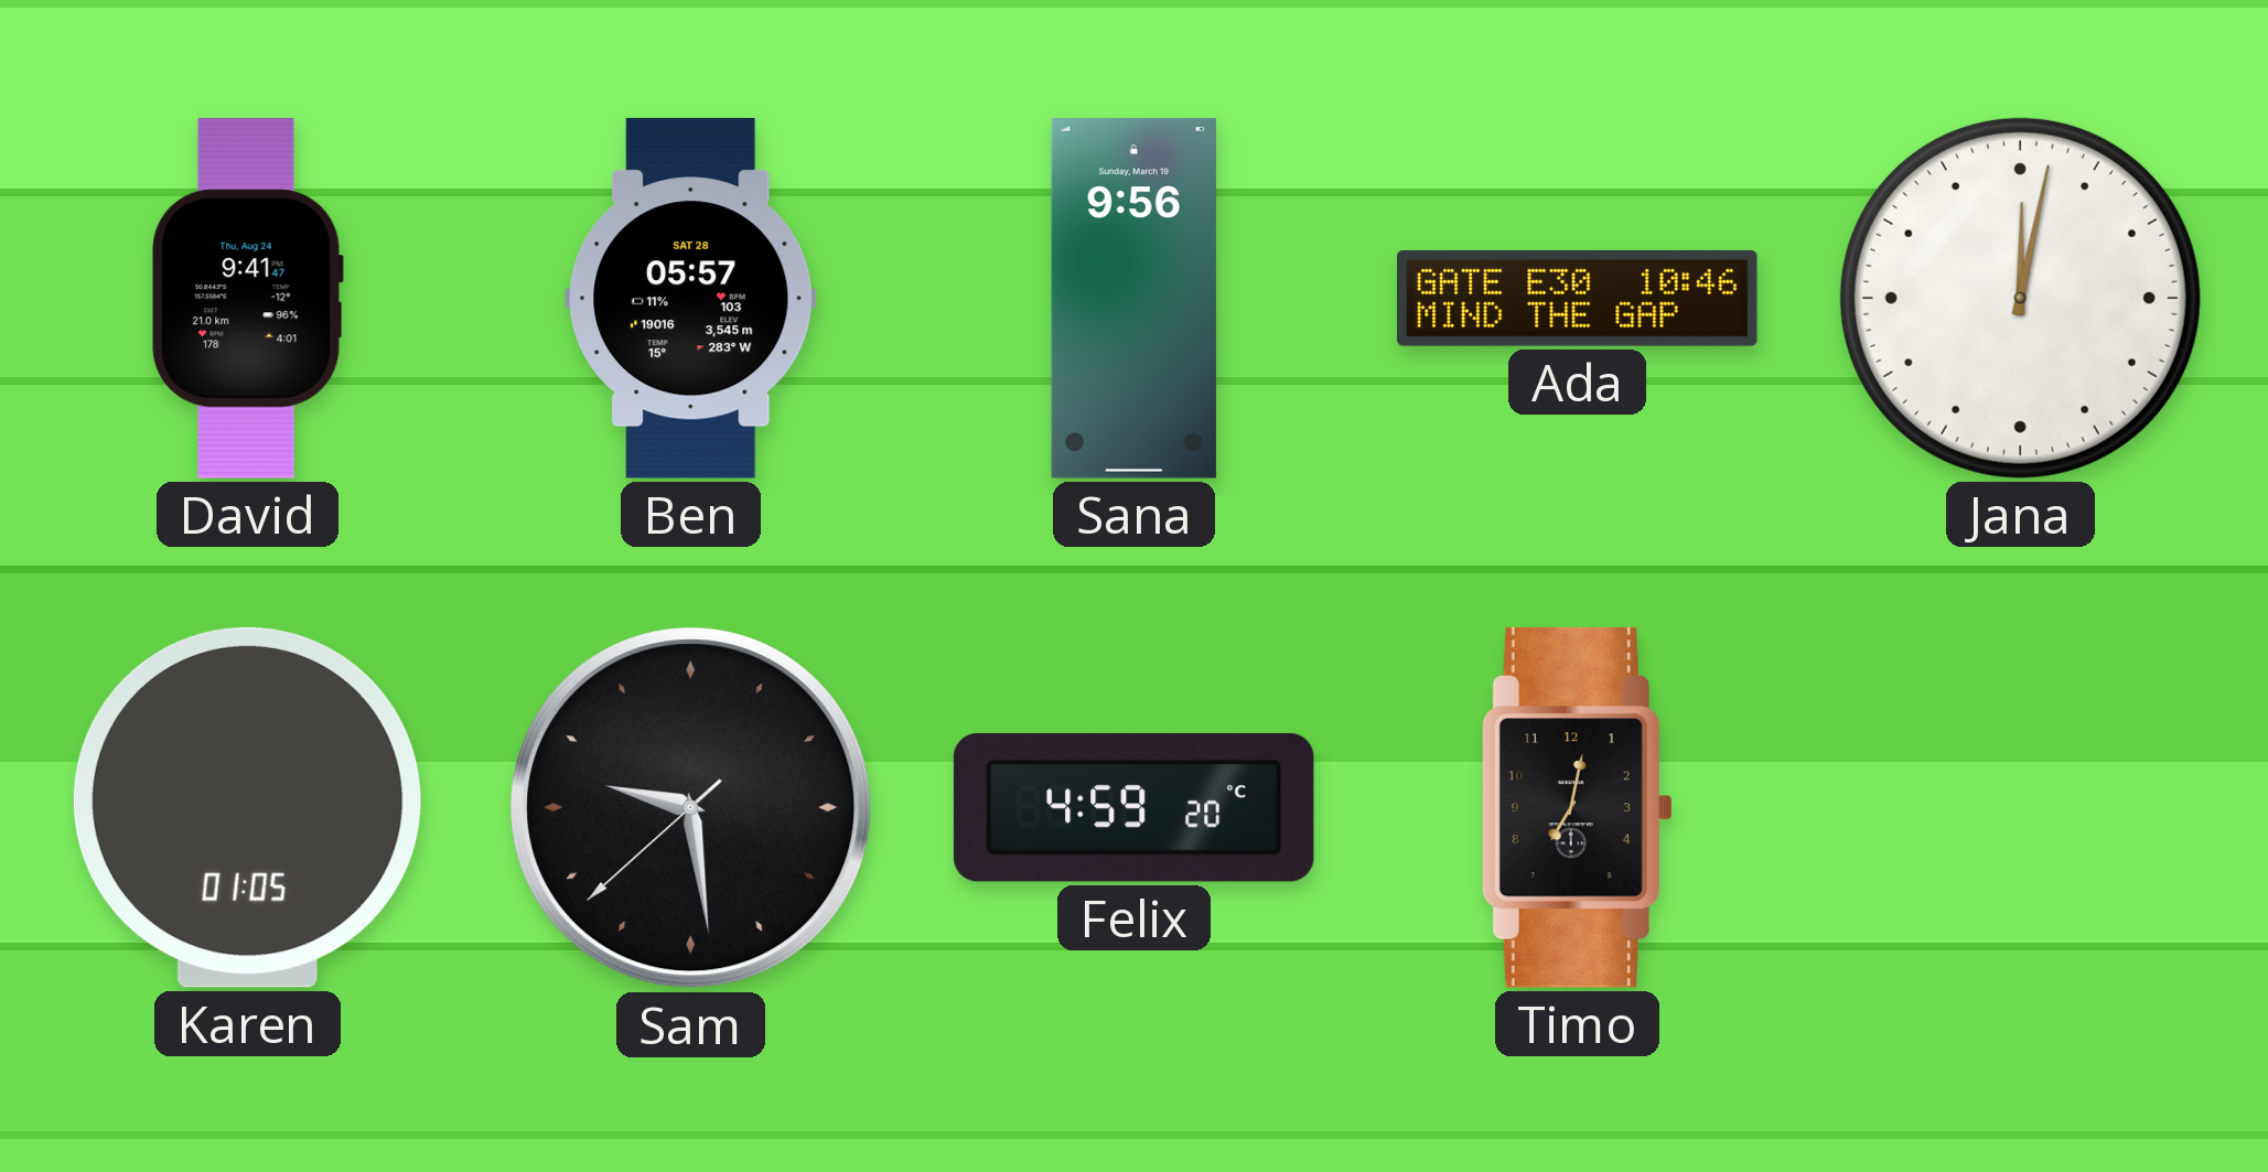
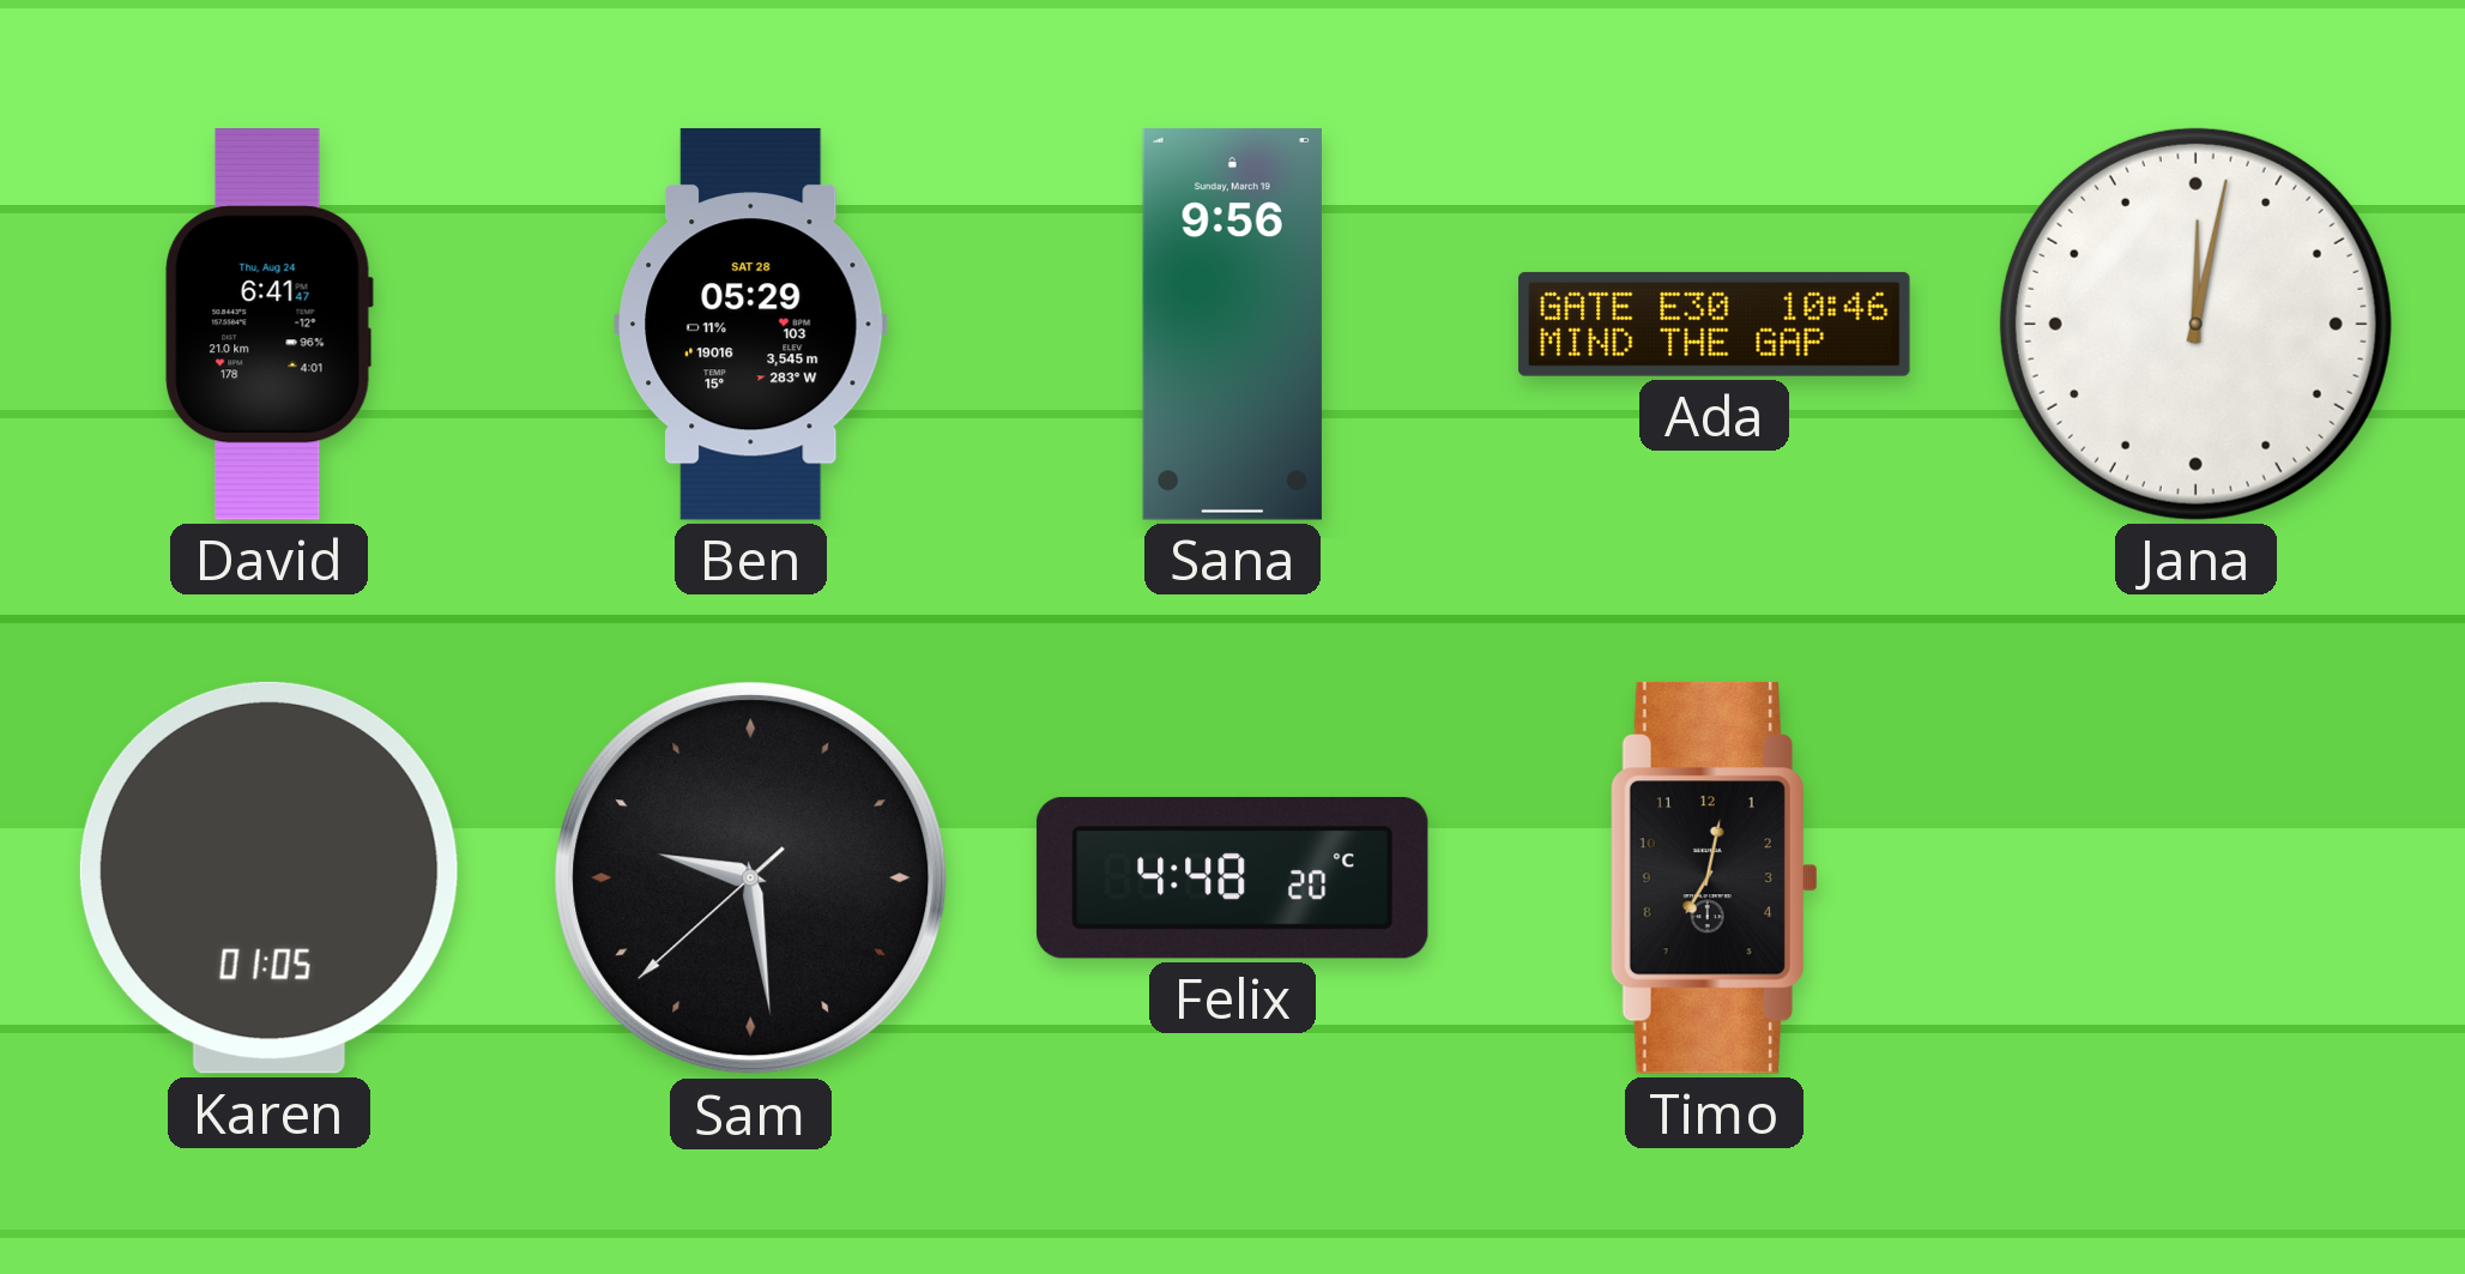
David: 9:41 -> 6:41 (268, 325)
Ben: 05:57 -> 05:29 (751, 324)
Felix: 4:59 -> 4:48 (1232, 877)
